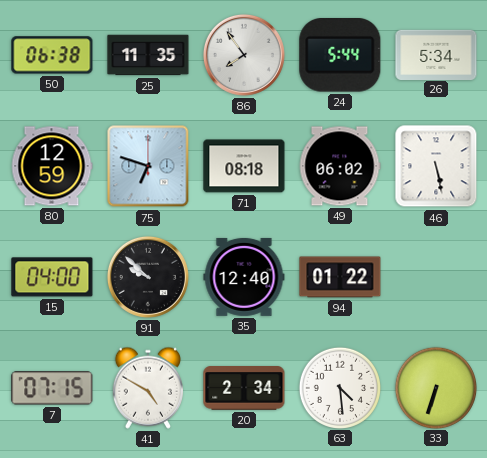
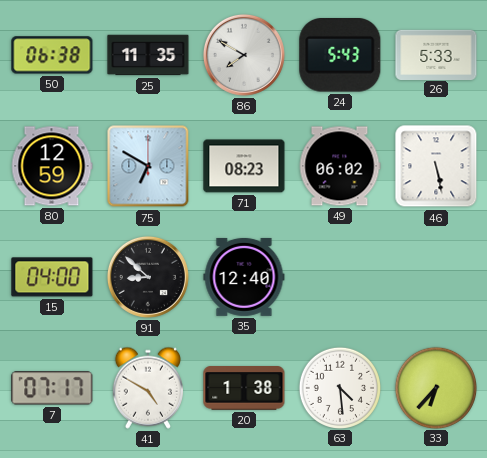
86: 7:54 -> 7:50 (244, 55)
24: 5:44 -> 5:43 (340, 56)
26: 5:34 -> 5:33 (436, 54)
75: 6:48 -> 6:50 (148, 166)
71: 08:18 -> 08:23 (244, 166)
91: 9:52 -> 8:52 (148, 277)
94: 01:22 -> none (340, 277)
7: 07:15 -> 07:17 (52, 388)
20: 2:34 -> 1:38 (244, 389)
33: 6:33 -> 6:37 (435, 387)
